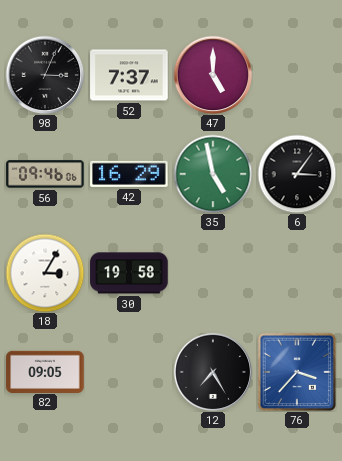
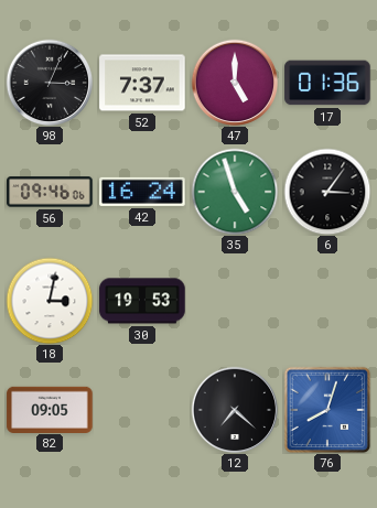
17: none -> 01:36 (327, 83)
42: 16:29 -> 16:24 (142, 192)
35: 4:58 -> 4:57 (235, 192)
18: 3:05 -> 3:02 (50, 301)
30: 19:58 -> 19:53 (142, 301)
12: 7:25 -> 7:22 (235, 410)
76: 3:37 -> 8:03 (327, 410)
